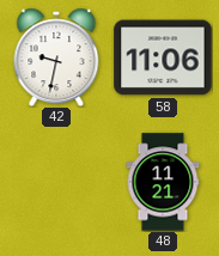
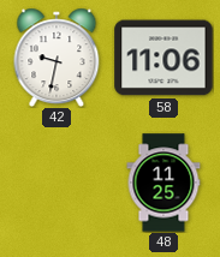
48: 11:21 -> 11:25 (163, 183)
